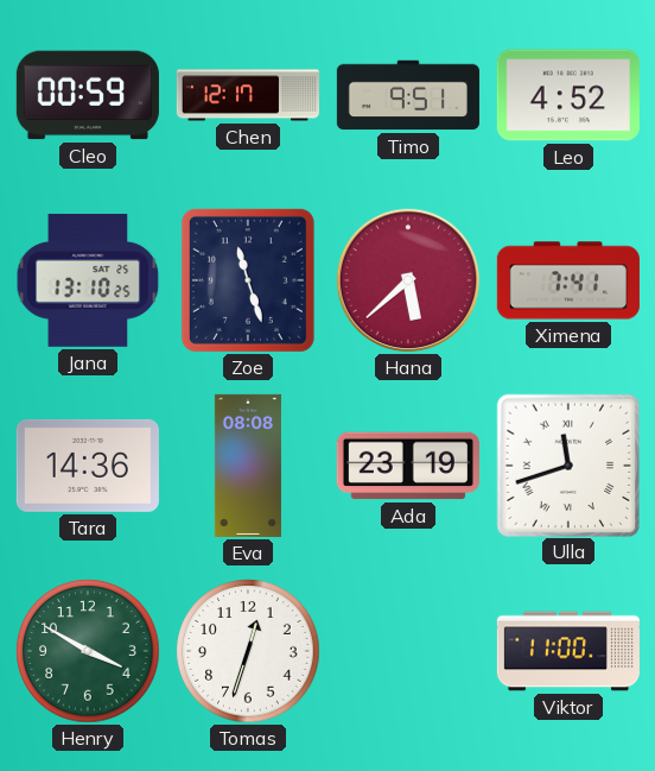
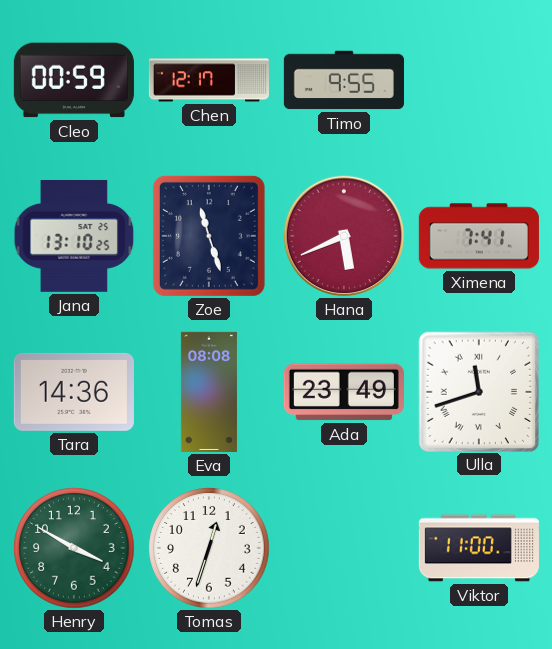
Timo: 9:51 -> 9:55 (344, 80)
Leo: 4:52 -> none (568, 95)
Hana: 5:38 -> 5:41 (344, 236)
Ada: 23:19 -> 23:49 (344, 392)
